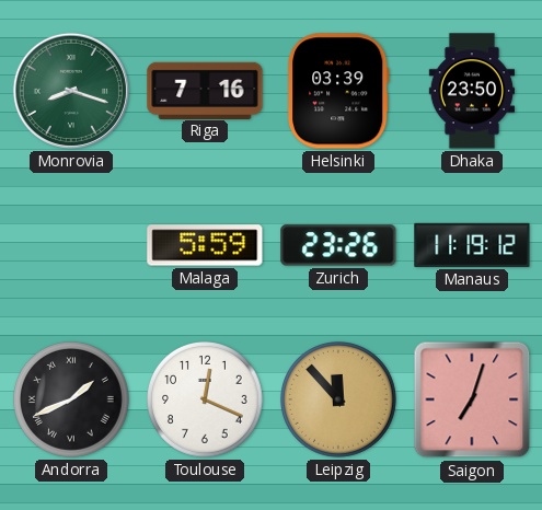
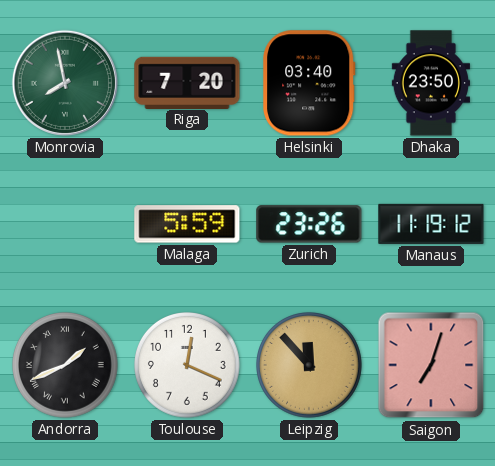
Monrovia: 8:18 -> 7:58 (65, 83)
Riga: 7:16 -> 7:20 (187, 82)
Helsinki: 03:39 -> 03:40 (310, 83)
